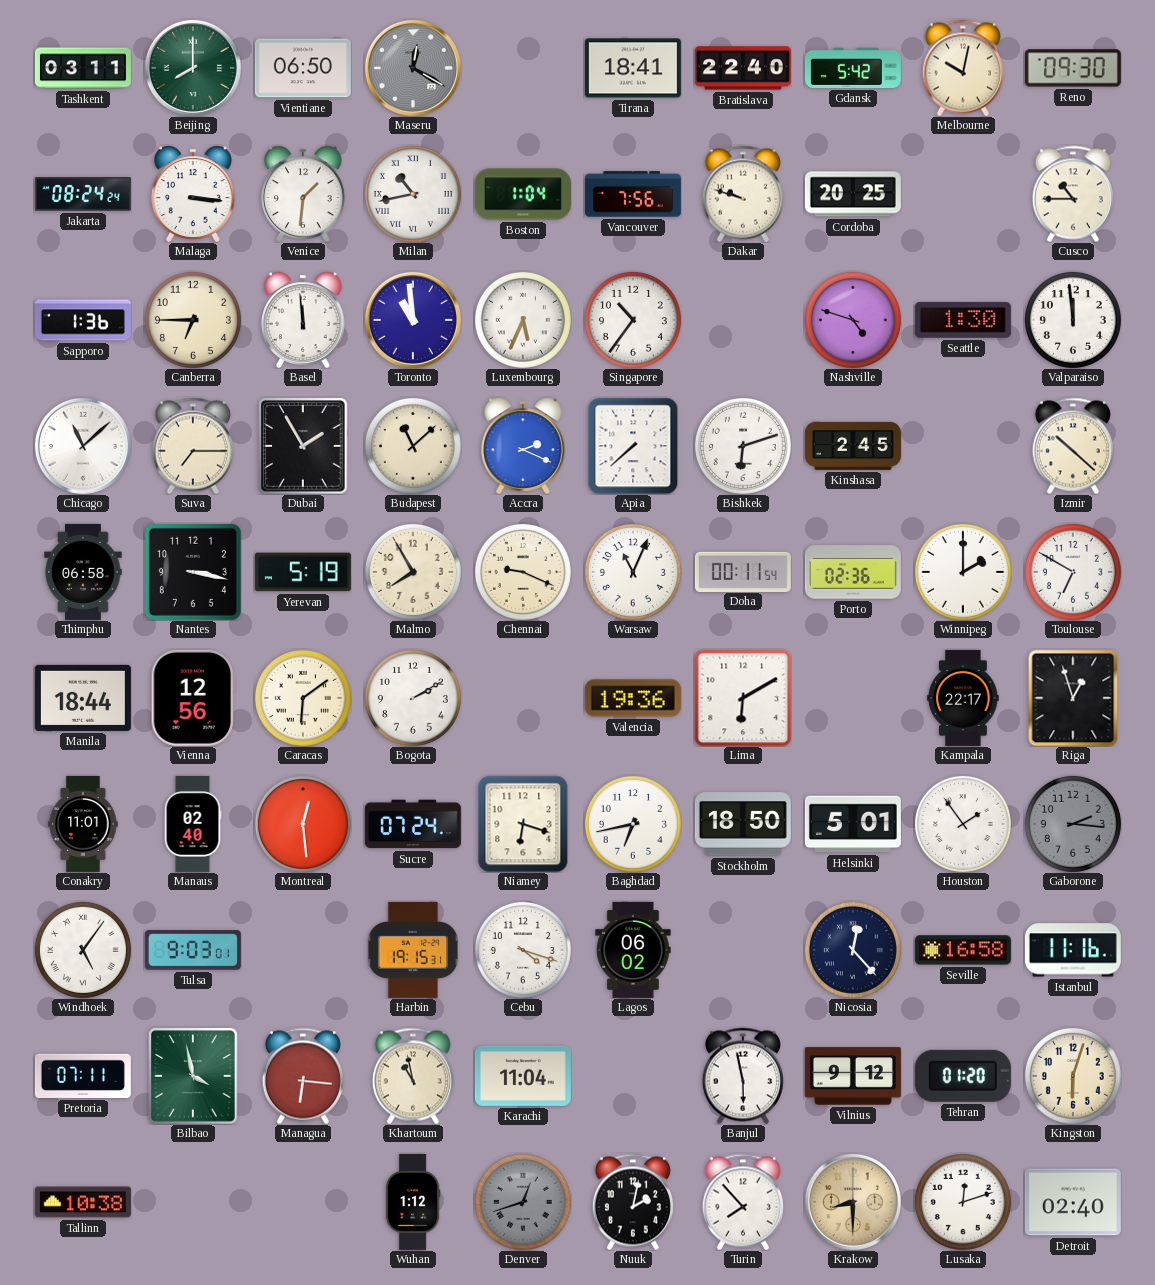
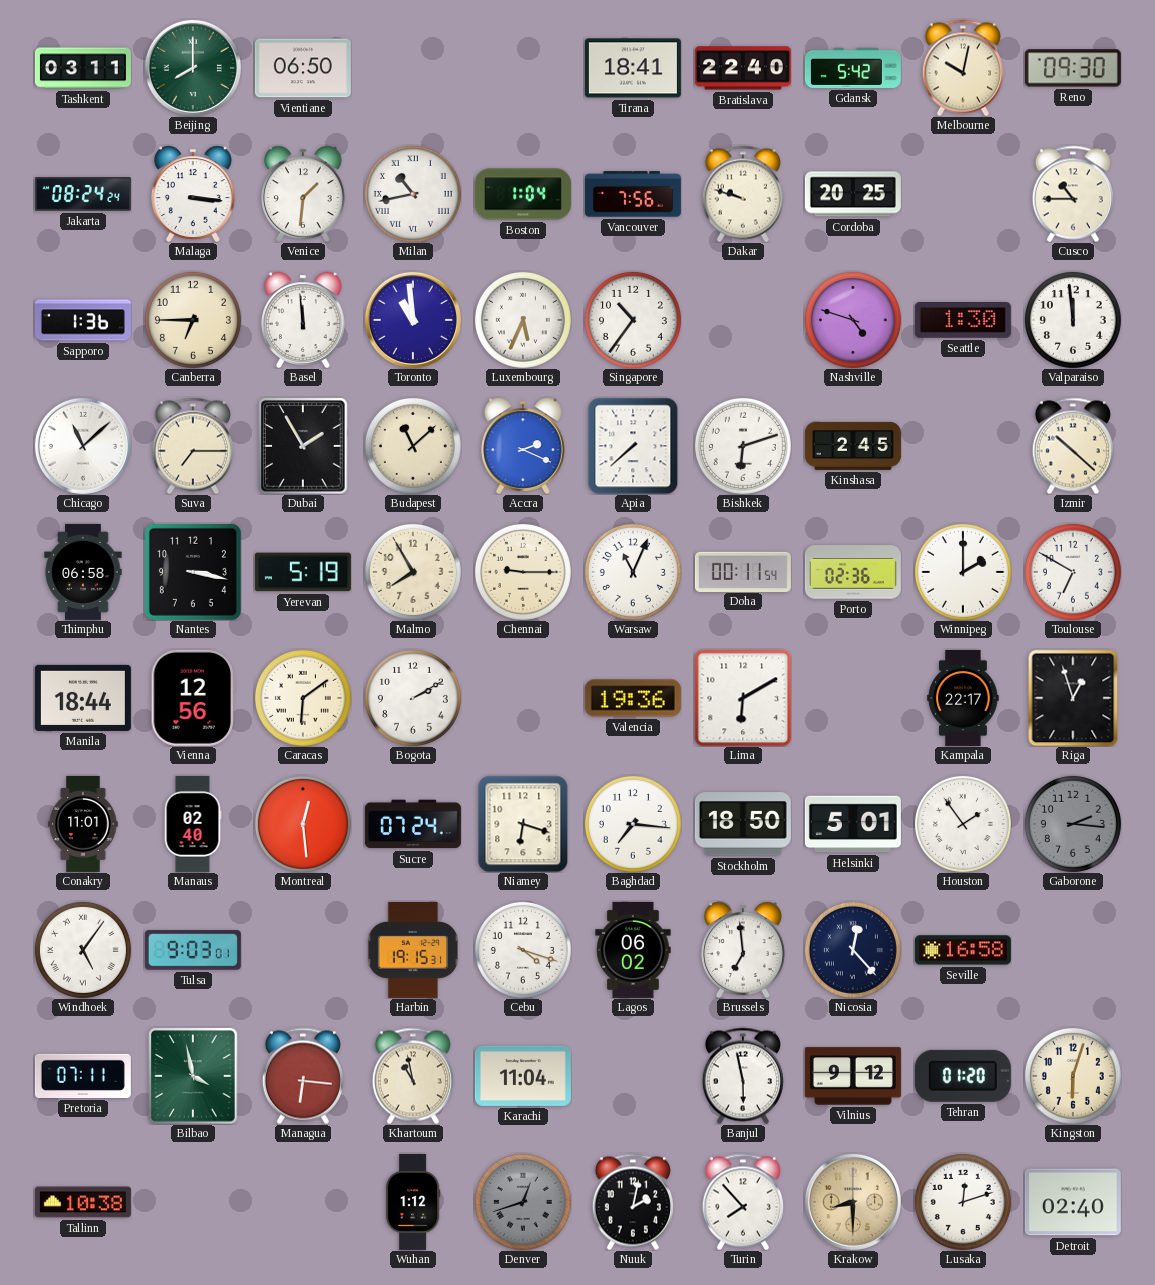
Maseru: 12:20 -> none (413, 68)
Chennai: 9:19 -> 9:15 (523, 572)
Baghdad: 6:43 -> 7:16 (633, 824)
Brussels: none -> 6:59 (744, 950)
Istanbul: 11:16 -> none (1073, 950)
